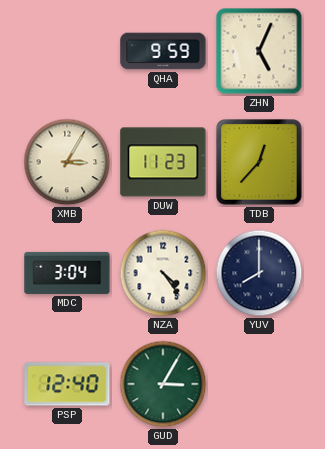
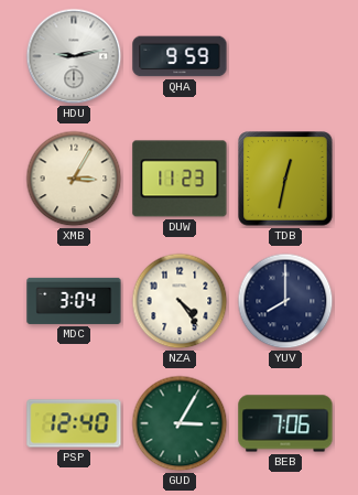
HDU: none -> 9:13 (74, 56)
ZHN: 5:04 -> none (259, 51)
TDB: 12:37 -> 12:32 (285, 179)
BEB: none -> 7:06 (285, 423)
